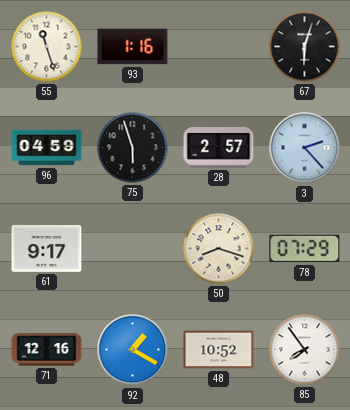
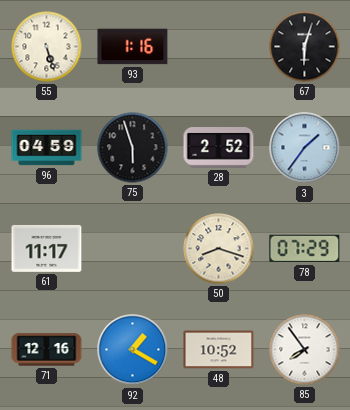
55: 11:27 -> 5:27 (47, 47)
28: 2:57 -> 2:52 (219, 148)
3: 2:23 -> 1:36 (305, 148)
61: 9:17 -> 11:17 (47, 248)
